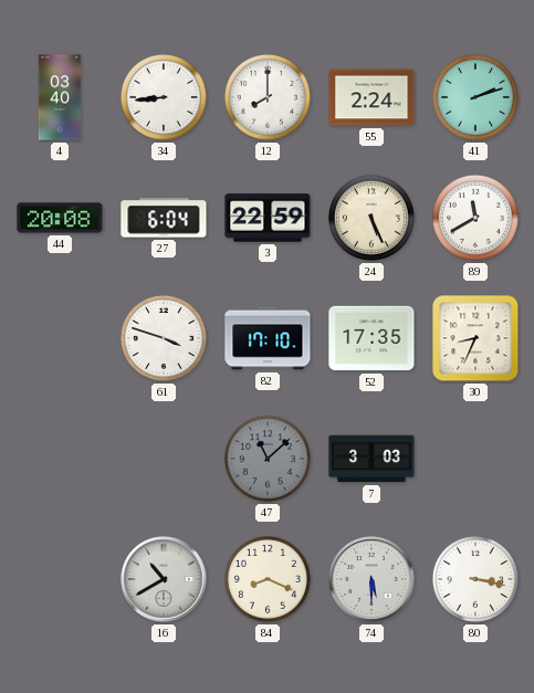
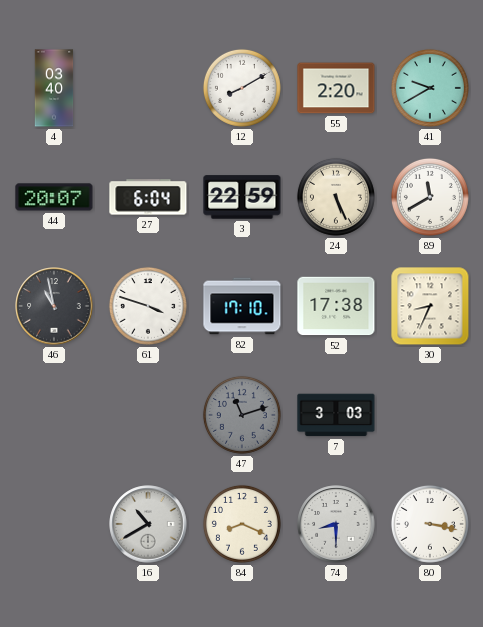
34: 8:44 -> none (164, 97)
12: 8:00 -> 8:10 (242, 88)
55: 2:24 -> 2:20 (336, 88)
41: 2:12 -> 9:40 (430, 88)
44: 20:08 -> 20:07 (54, 197)
46: none -> 10:58 (54, 306)
52: 17:35 -> 17:38 (336, 306)
47: 11:08 -> 11:12 (242, 415)
74: 5:30 -> 8:30 (336, 524)
